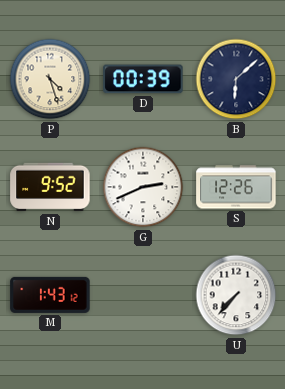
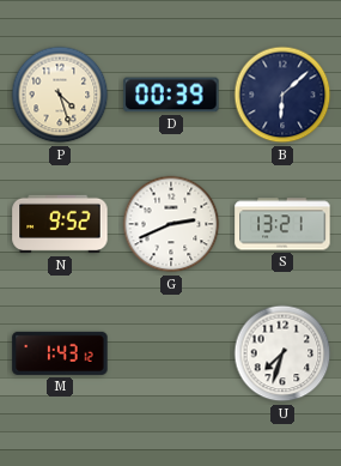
S: 12:26 -> 13:21 (282, 224)
U: 7:37 -> 7:33 (282, 353)
